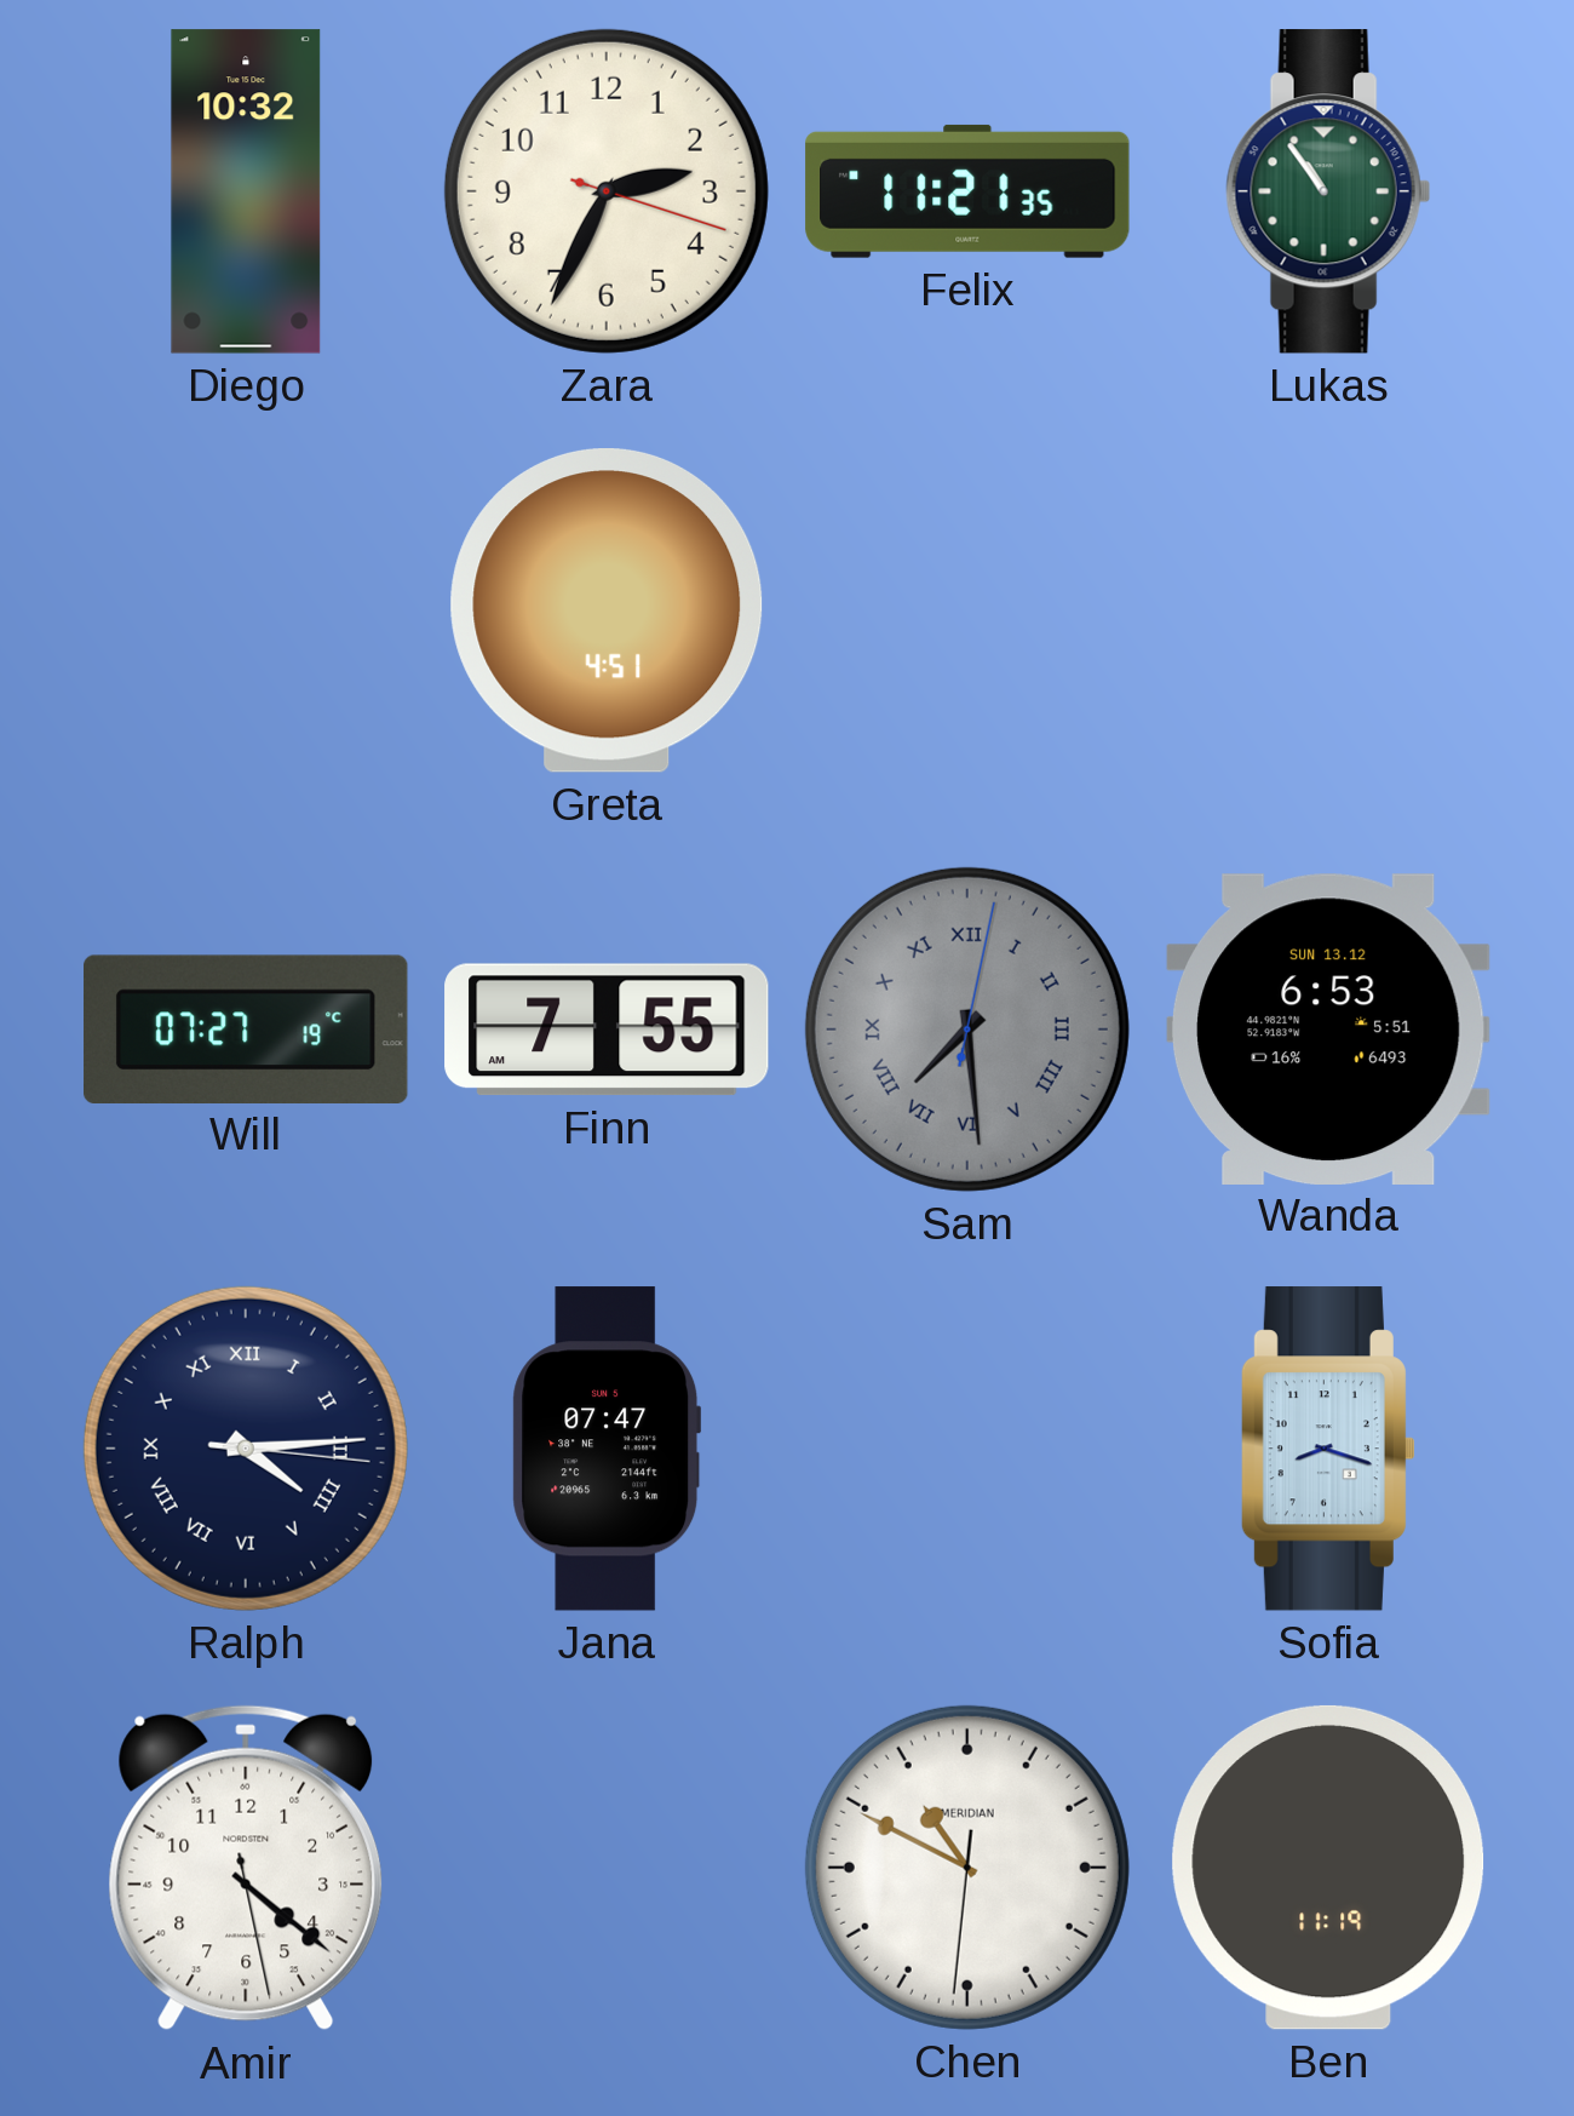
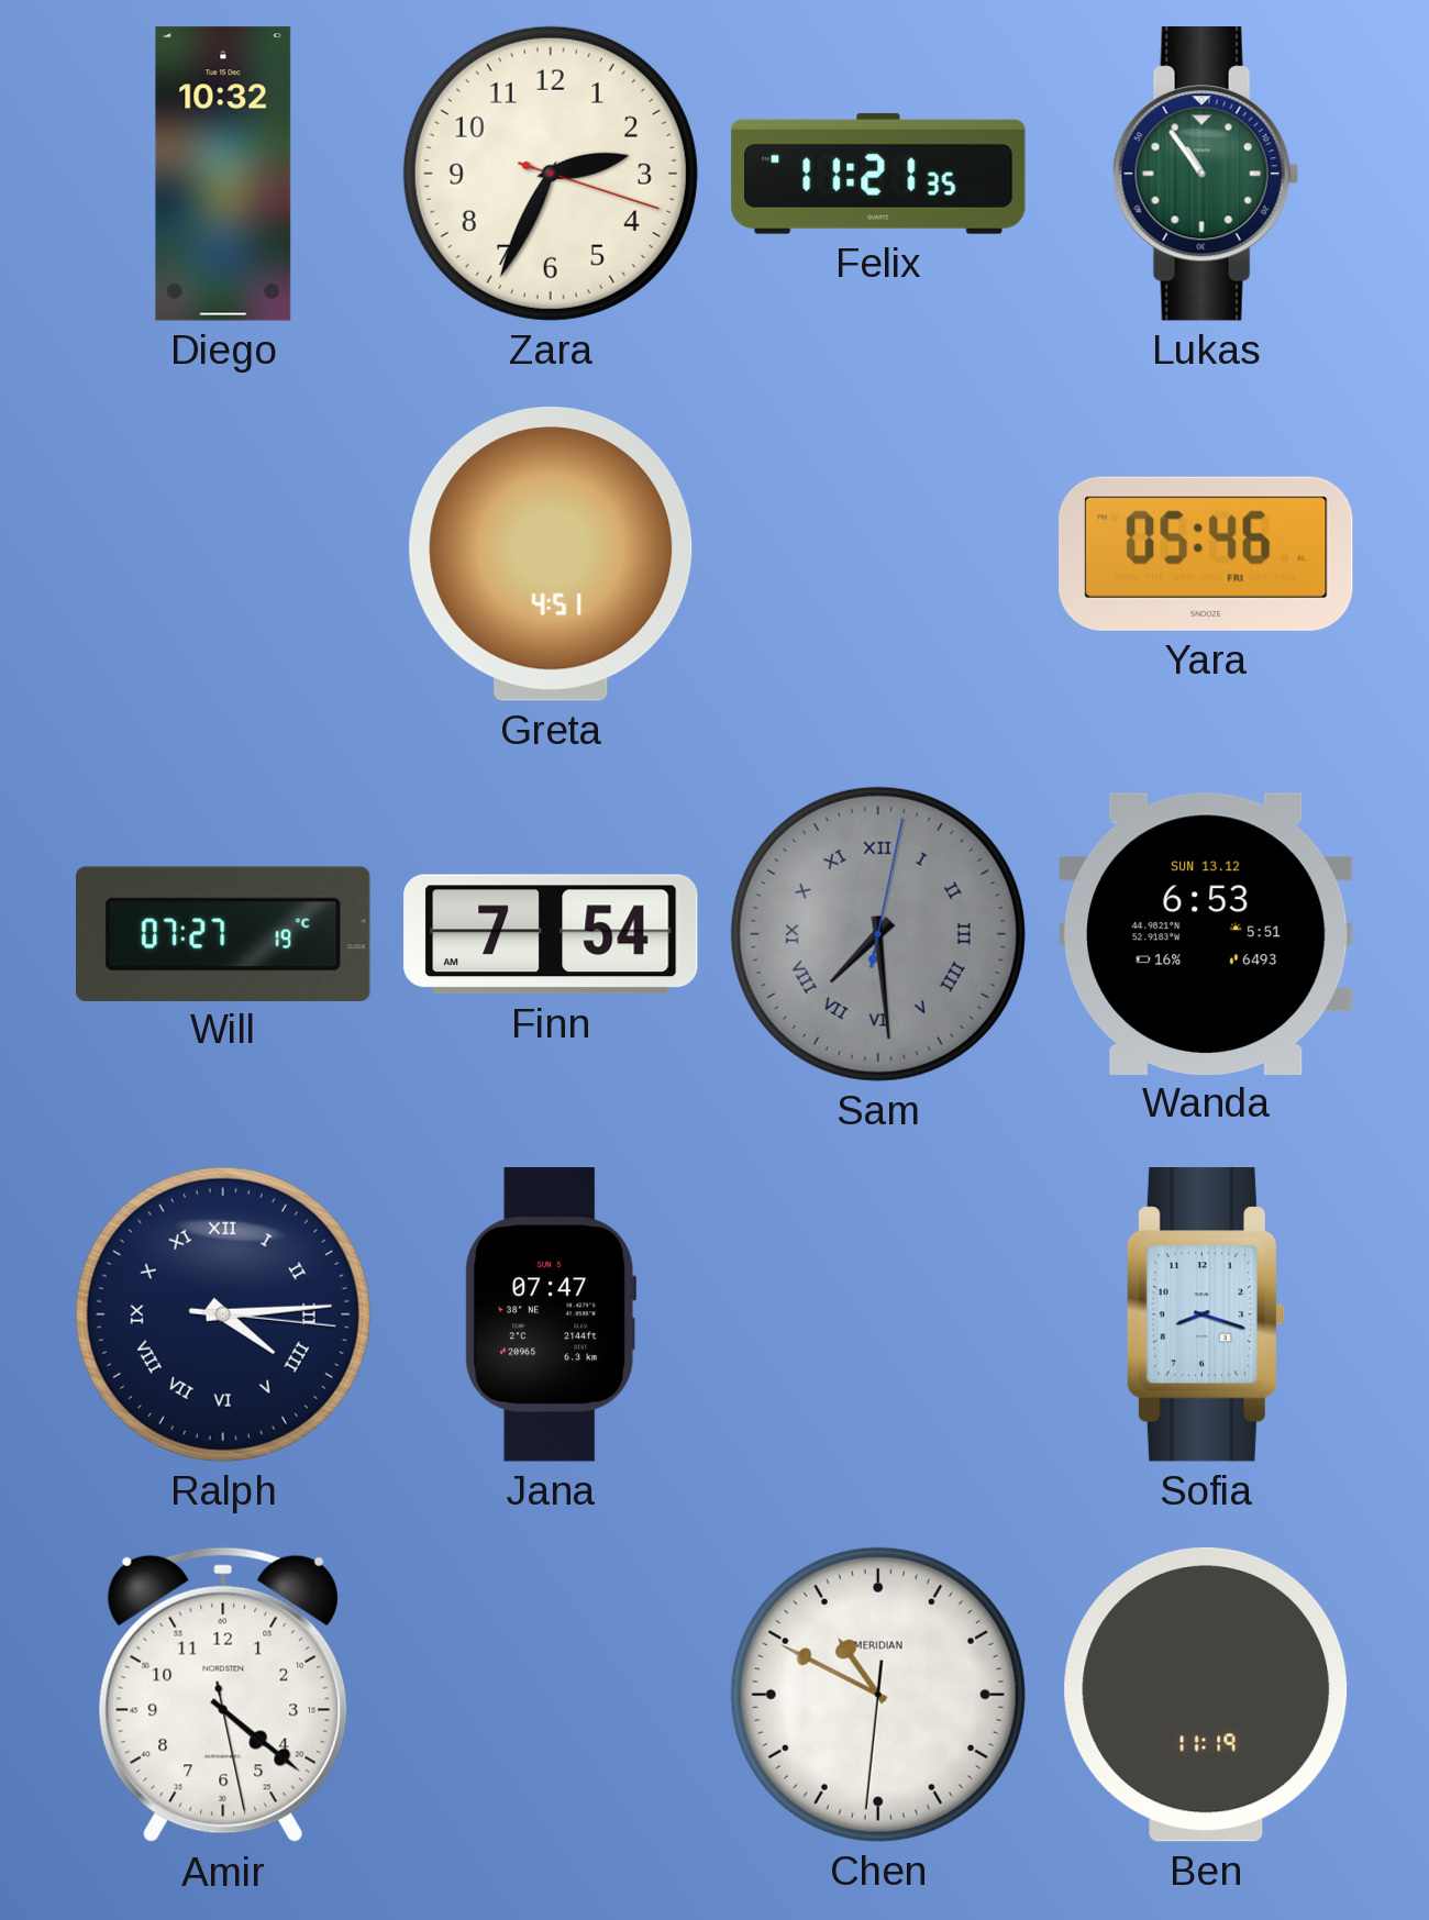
Yara: none -> 05:46 (1206, 554)
Finn: 7:55 -> 7:54 (551, 934)
